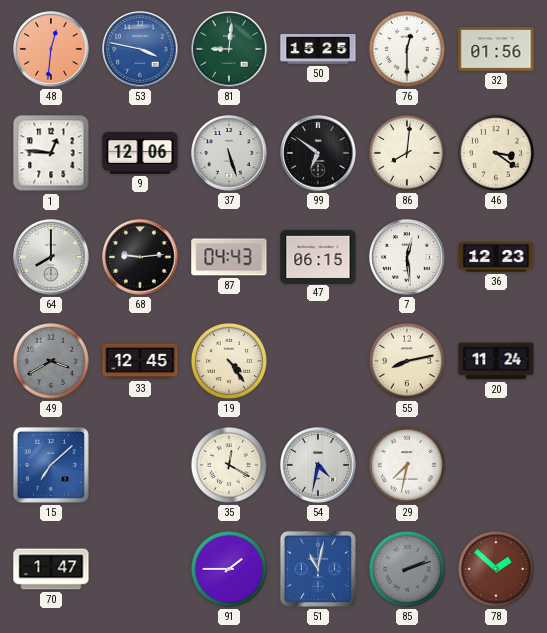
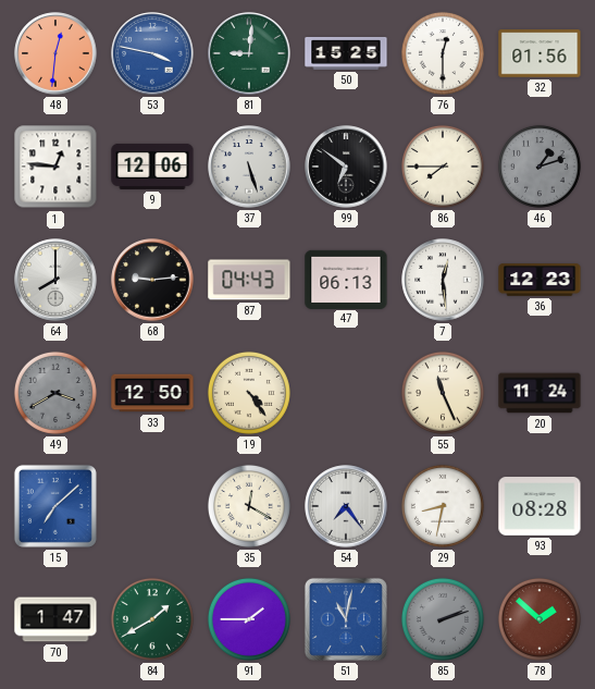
86: 8:01 -> 7:45 (443, 167)
46: 3:21 -> 1:12 (540, 167)
46 dial: cream -> grey (540, 167)
47: 06:15 -> 06:13 (346, 279)
33: 12:45 -> 12:50 (152, 393)
55: 8:13 -> 11:26 (443, 393)
54: 4:32 -> 7:24 (346, 506)
29: 7:32 -> 8:32 (443, 506)
93: none -> 08:28 (540, 507)
84: none -> 1:40 (152, 619)
